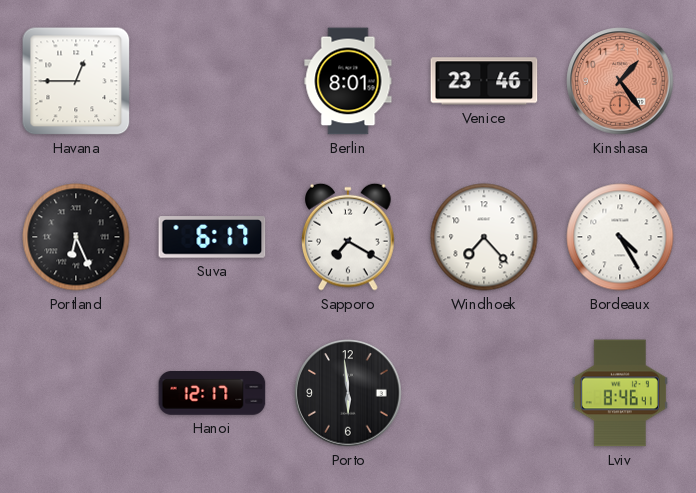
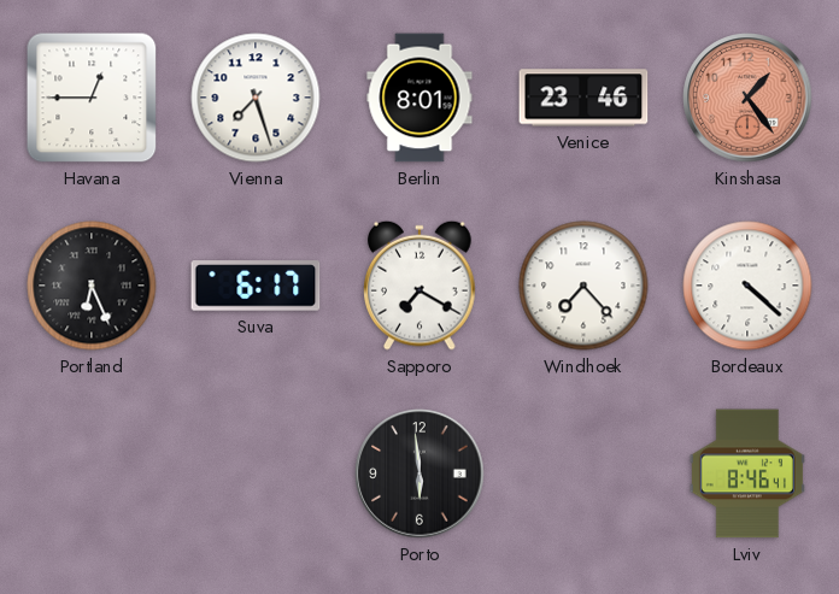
Vienna: none -> 7:27 (256, 98)
Bordeaux: 4:25 -> 4:22 (747, 286)
Hanoi: 12:17 -> none (212, 394)
